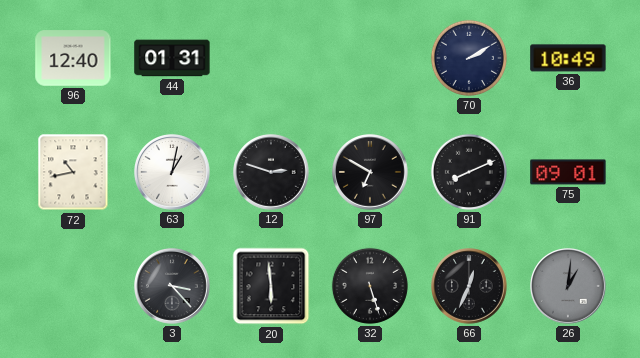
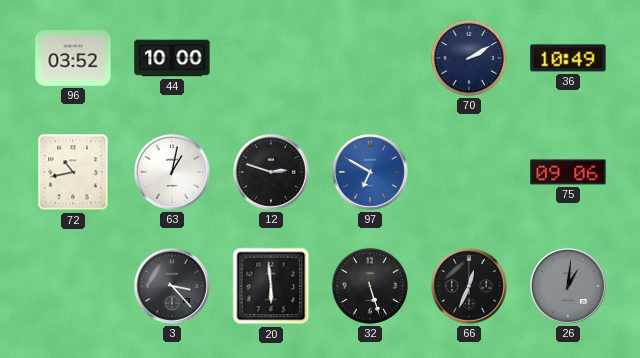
96: 12:40 -> 03:52 (73, 58)
44: 01:31 -> 10:00 (172, 58)
97 dial: black -> blue (371, 173)
91: 8:11 -> none (469, 172)
75: 09:01 -> 09:06 (568, 172)
